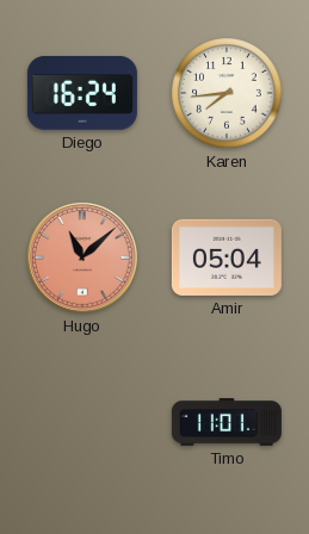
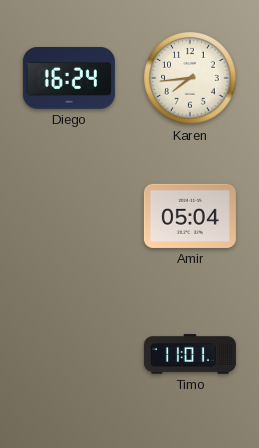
Hugo: 11:08 -> none (84, 259)
